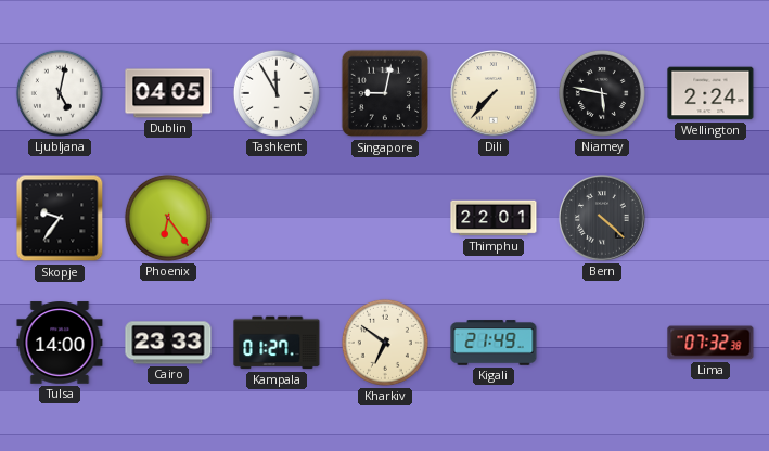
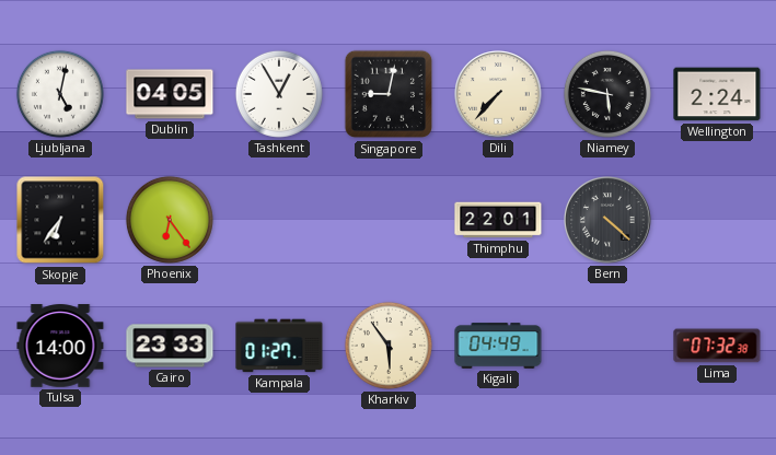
Tashkent: 11:55 -> 12:55 (279, 94)
Skopje: 9:36 -> 6:36 (60, 220)
Kharkiv: 6:51 -> 5:54 (389, 346)
Kigali: 21:49 -> 04:49 (498, 346)
